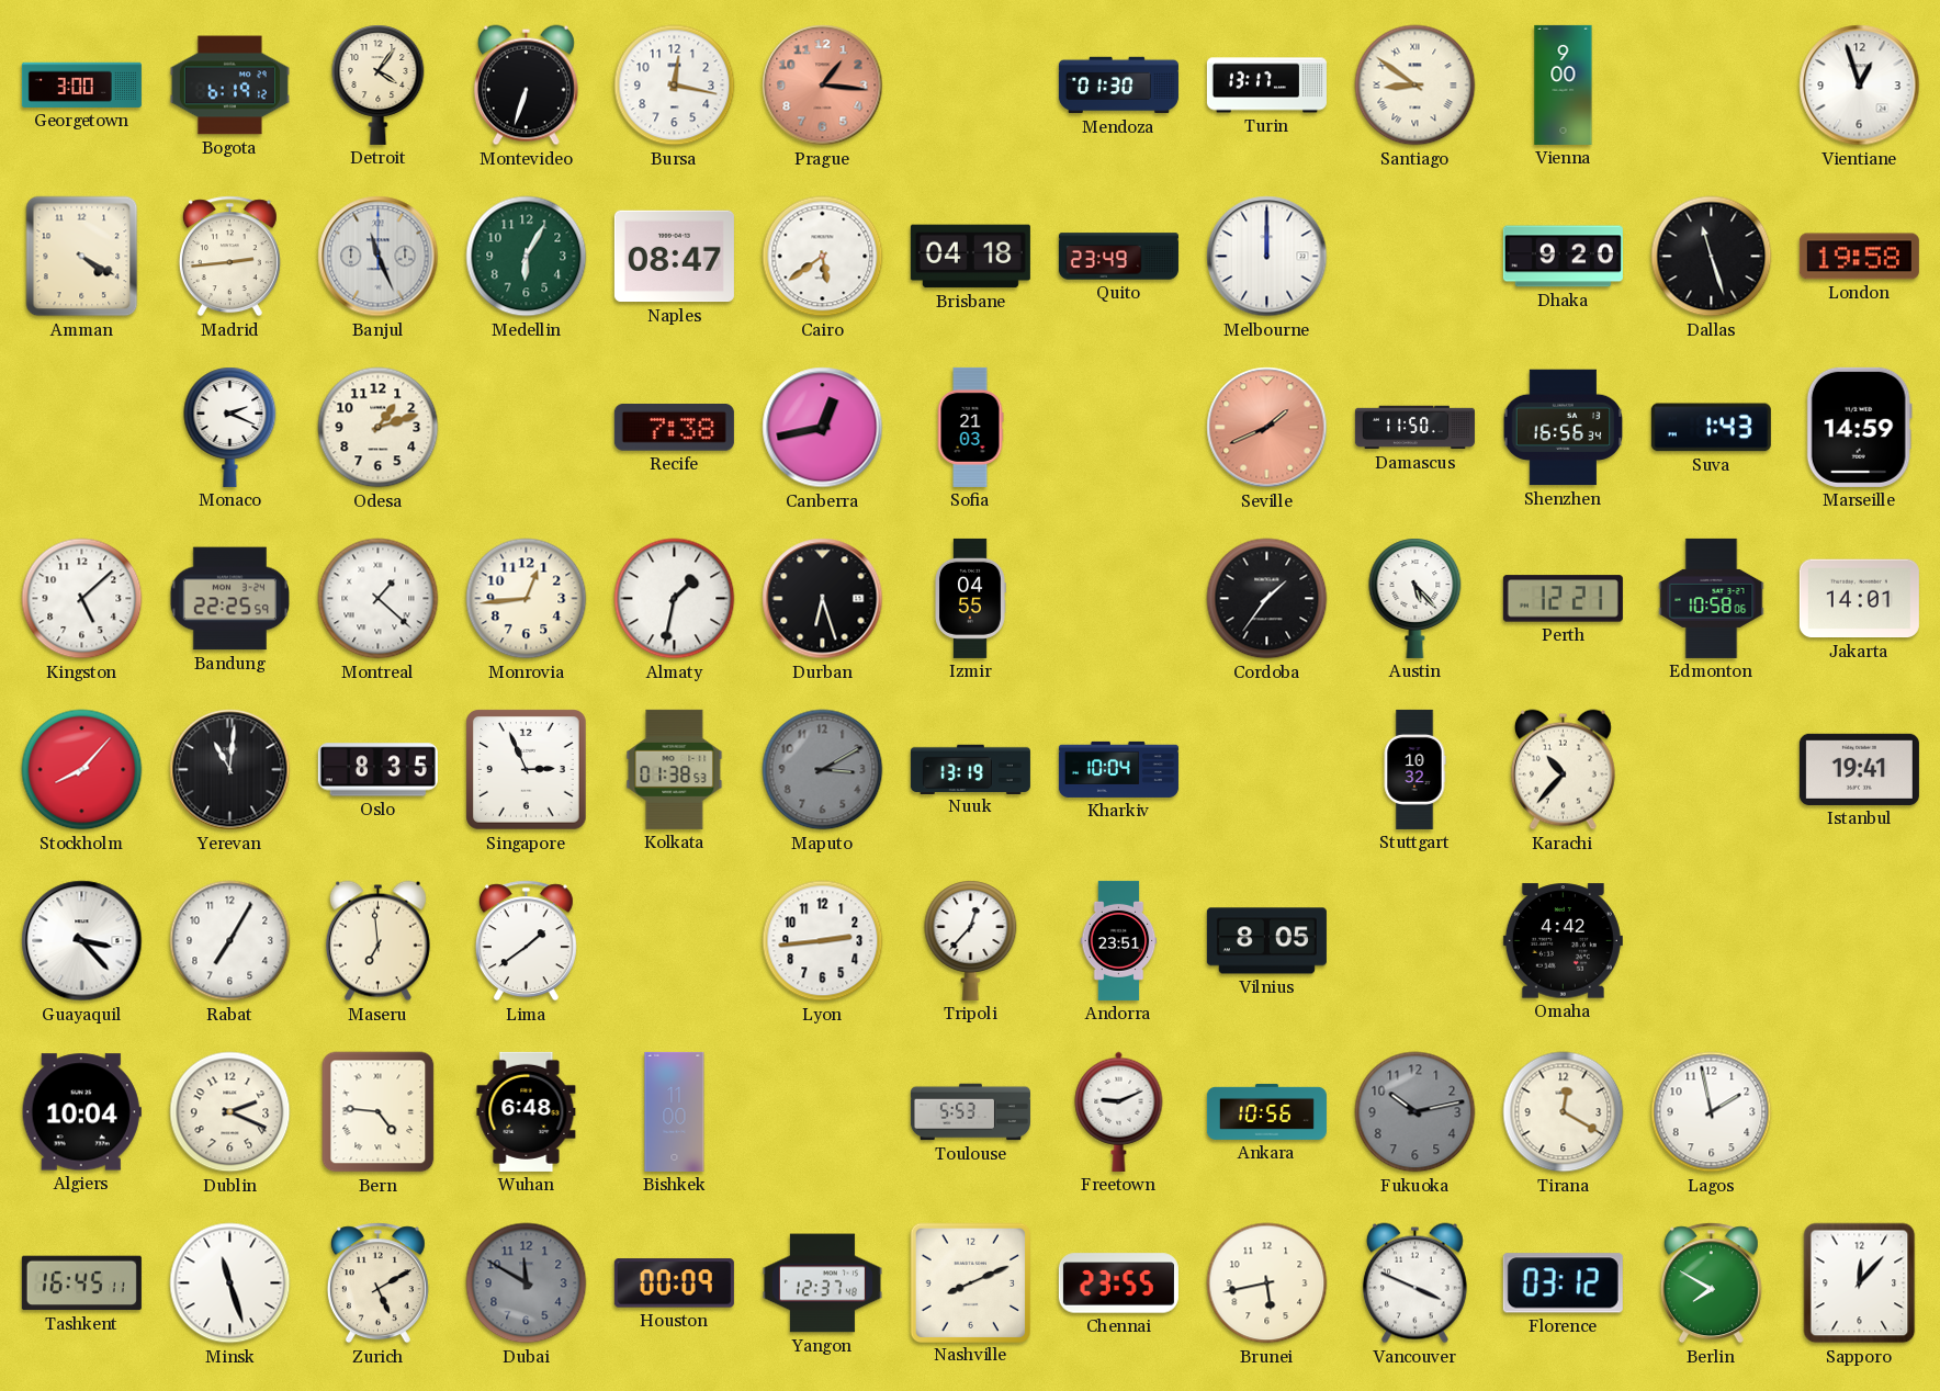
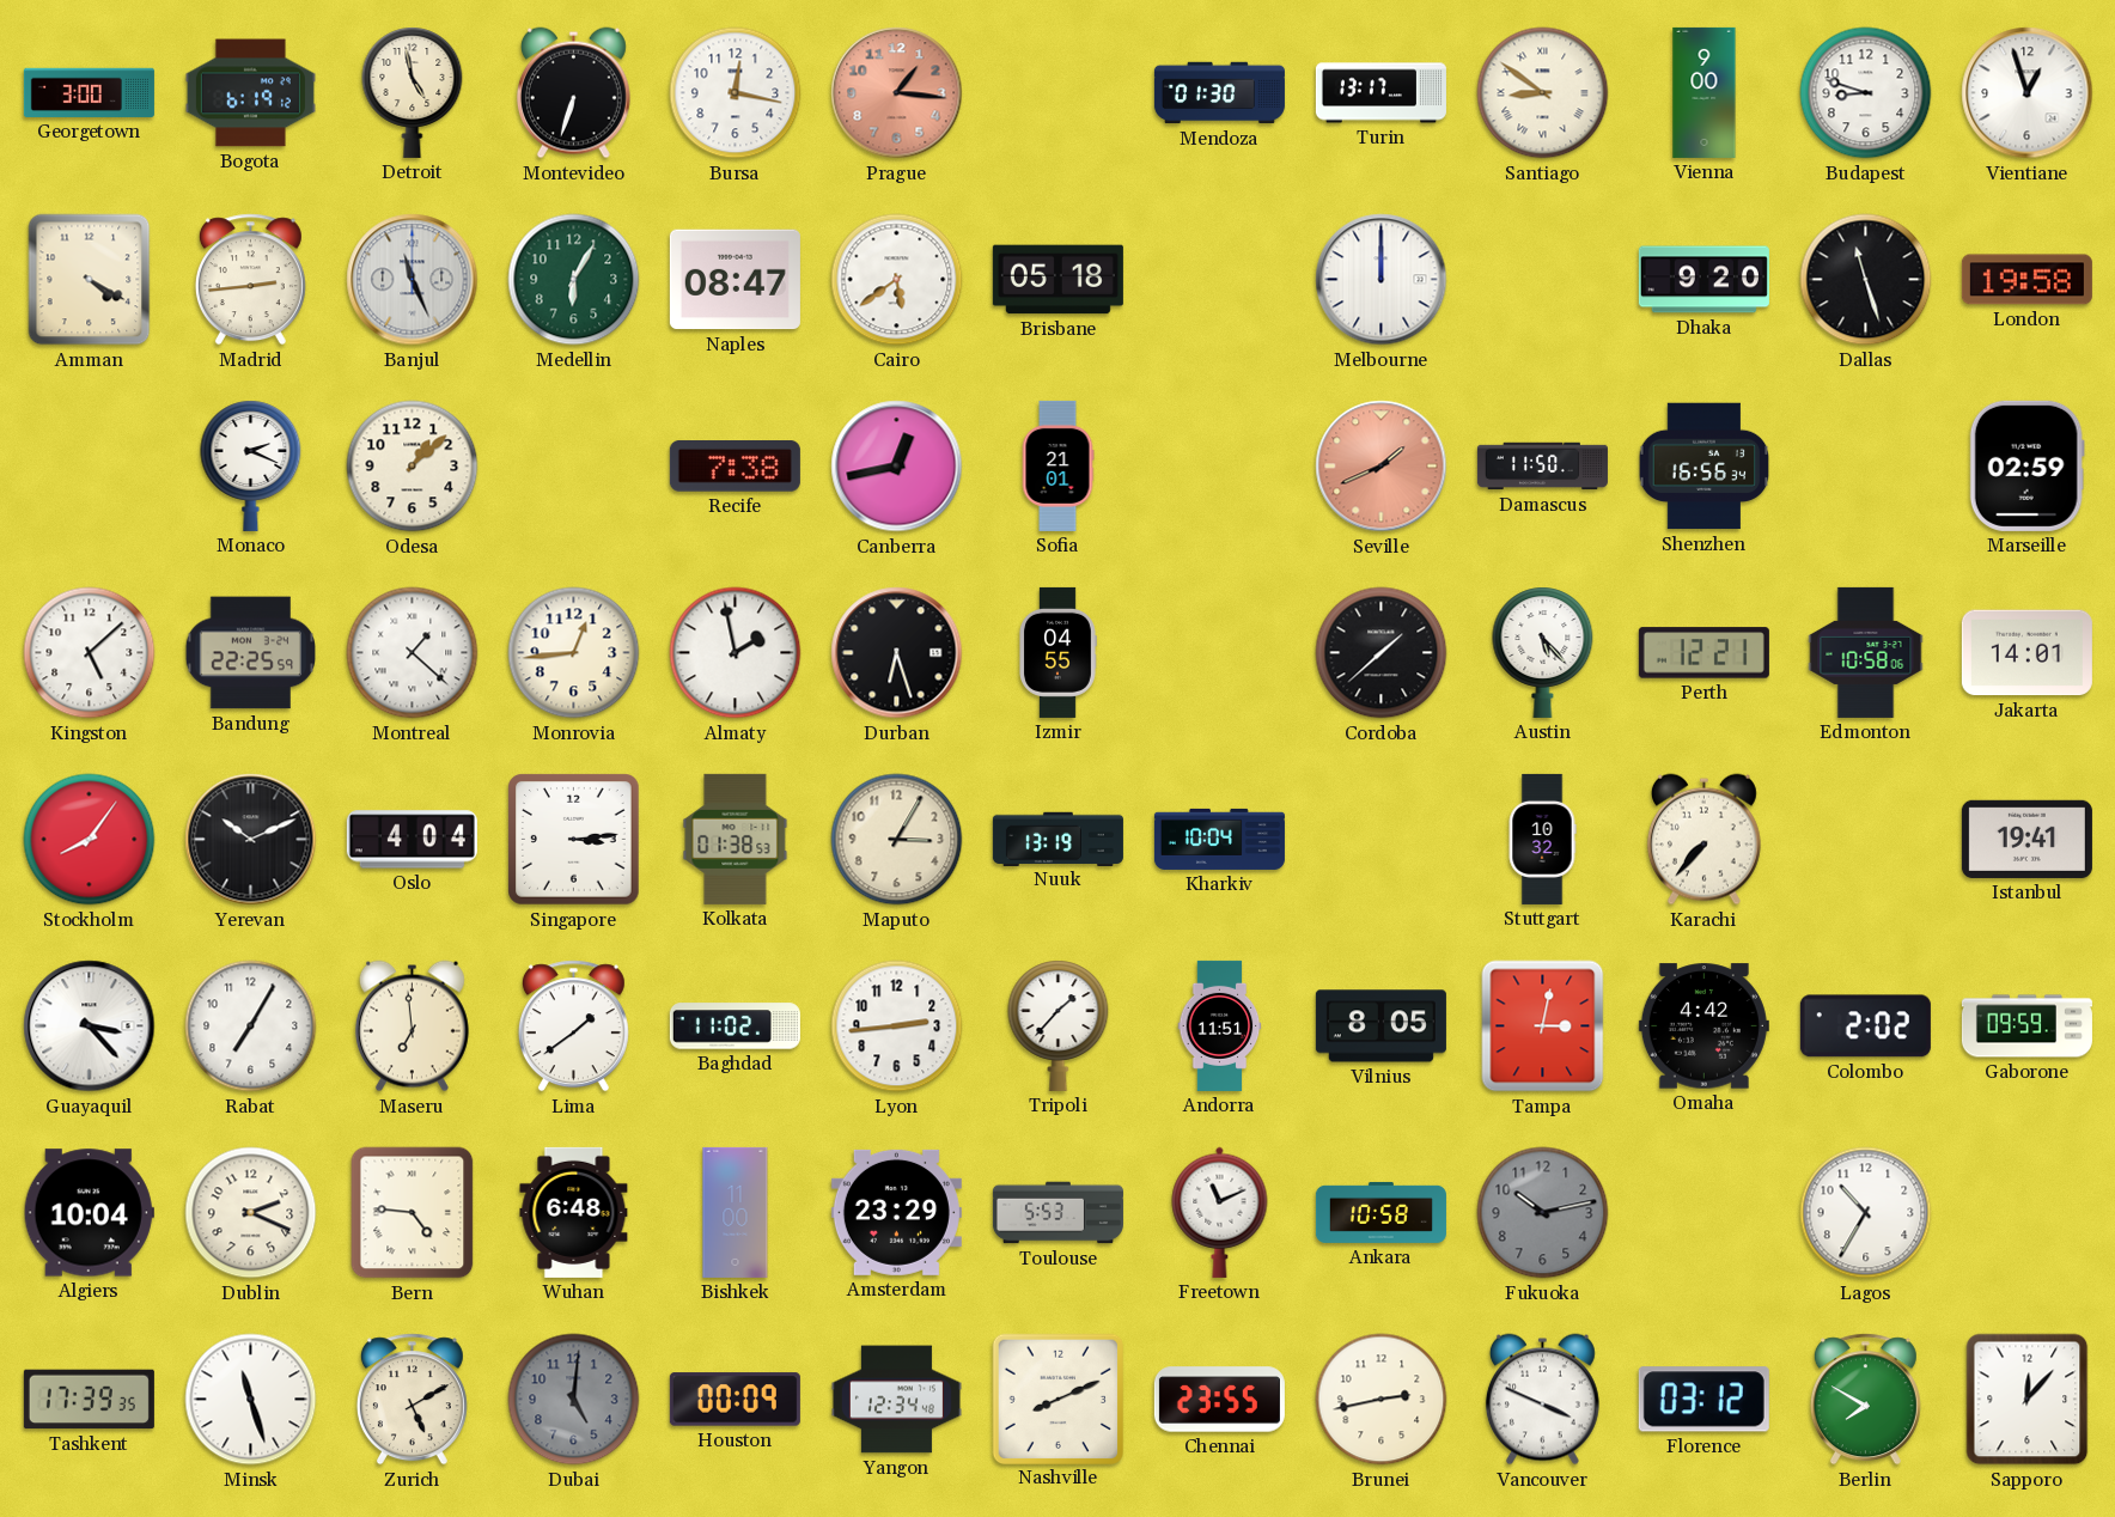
Detroit: 4:06 -> 4:58 (413, 92)
Budapest: none -> 8:48 (1866, 93)
Brisbane: 04:18 -> 05:18 (1057, 280)
Quito: 23:49 -> none (1118, 257)
Odesa: 1:12 -> 1:08 (413, 467)
Sofia: 21:03 -> 21:01 (1057, 465)
Suva: 1:43 -> none (1711, 428)
Marseille: 14:59 -> 02:59 (2026, 465)
Almaty: 1:32 -> 1:58 (736, 653)
Cordoba: 1:36 -> 1:38 (1382, 653)
Stockholm: 8:07 -> 8:06 (90, 840)
Yerevan: 11:01 -> 10:11 (251, 840)
Oslo: 8:35 -> 4:04 (412, 840)
Singapore: 2:56 -> 3:14 (574, 840)
Maputo: 3:10 -> 3:05 (897, 840)
Maputo dial: grey -> cream (897, 840)
Karachi: 10:37 -> 7:37 (1703, 840)
Baghdad: none -> 11:02 (735, 1026)
Tripoli: 12:37 -> 1:37 (1059, 1025)
Andorra: 23:51 -> 11:51 (1220, 1025)
Tampa: none -> 3:02 (1543, 1026)
Colombo: none -> 2:02 (1865, 1026)
Gaborone: none -> 09:59 (2026, 1026)
Amsterdam: none -> 23:29 (896, 1212)
Freetown: 9:11 -> 11:11 (1220, 1212)
Ankara: 10:56 -> 10:58 (1380, 1212)
Tirana: 12:20 -> none (1564, 1112)
Lagos: 1:58 -> 10:35 (1866, 1213)
Tashkent: 16:45 -> 17:39 (89, 1400)
Dubai: 11:50 -> 5:01 (574, 1400)
Yangon: 12:37 -> 12:34 (896, 1400)
Brunei: 5:43 -> 2:43 (1382, 1400)
